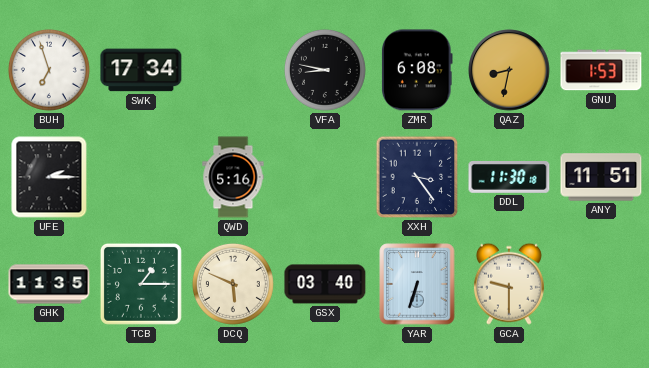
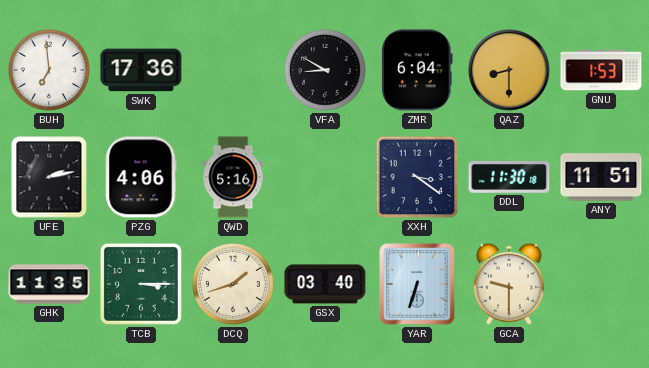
BUH: 6:57 -> 6:59 (49, 70)
SWK: 17:34 -> 17:36 (141, 70)
VFA: 8:47 -> 8:50 (325, 70)
ZMR: 6:08 -> 6:04 (418, 70)
QAZ: 8:32 -> 8:30 (509, 70)
UFE: 2:15 -> 2:13 (49, 177)
PZG: none -> 4:06 (141, 177)
XXH: 3:24 -> 3:21 (417, 177)
TCB: 1:15 -> 3:15 (141, 284)
DCQ: 5:49 -> 1:42 (233, 284)
